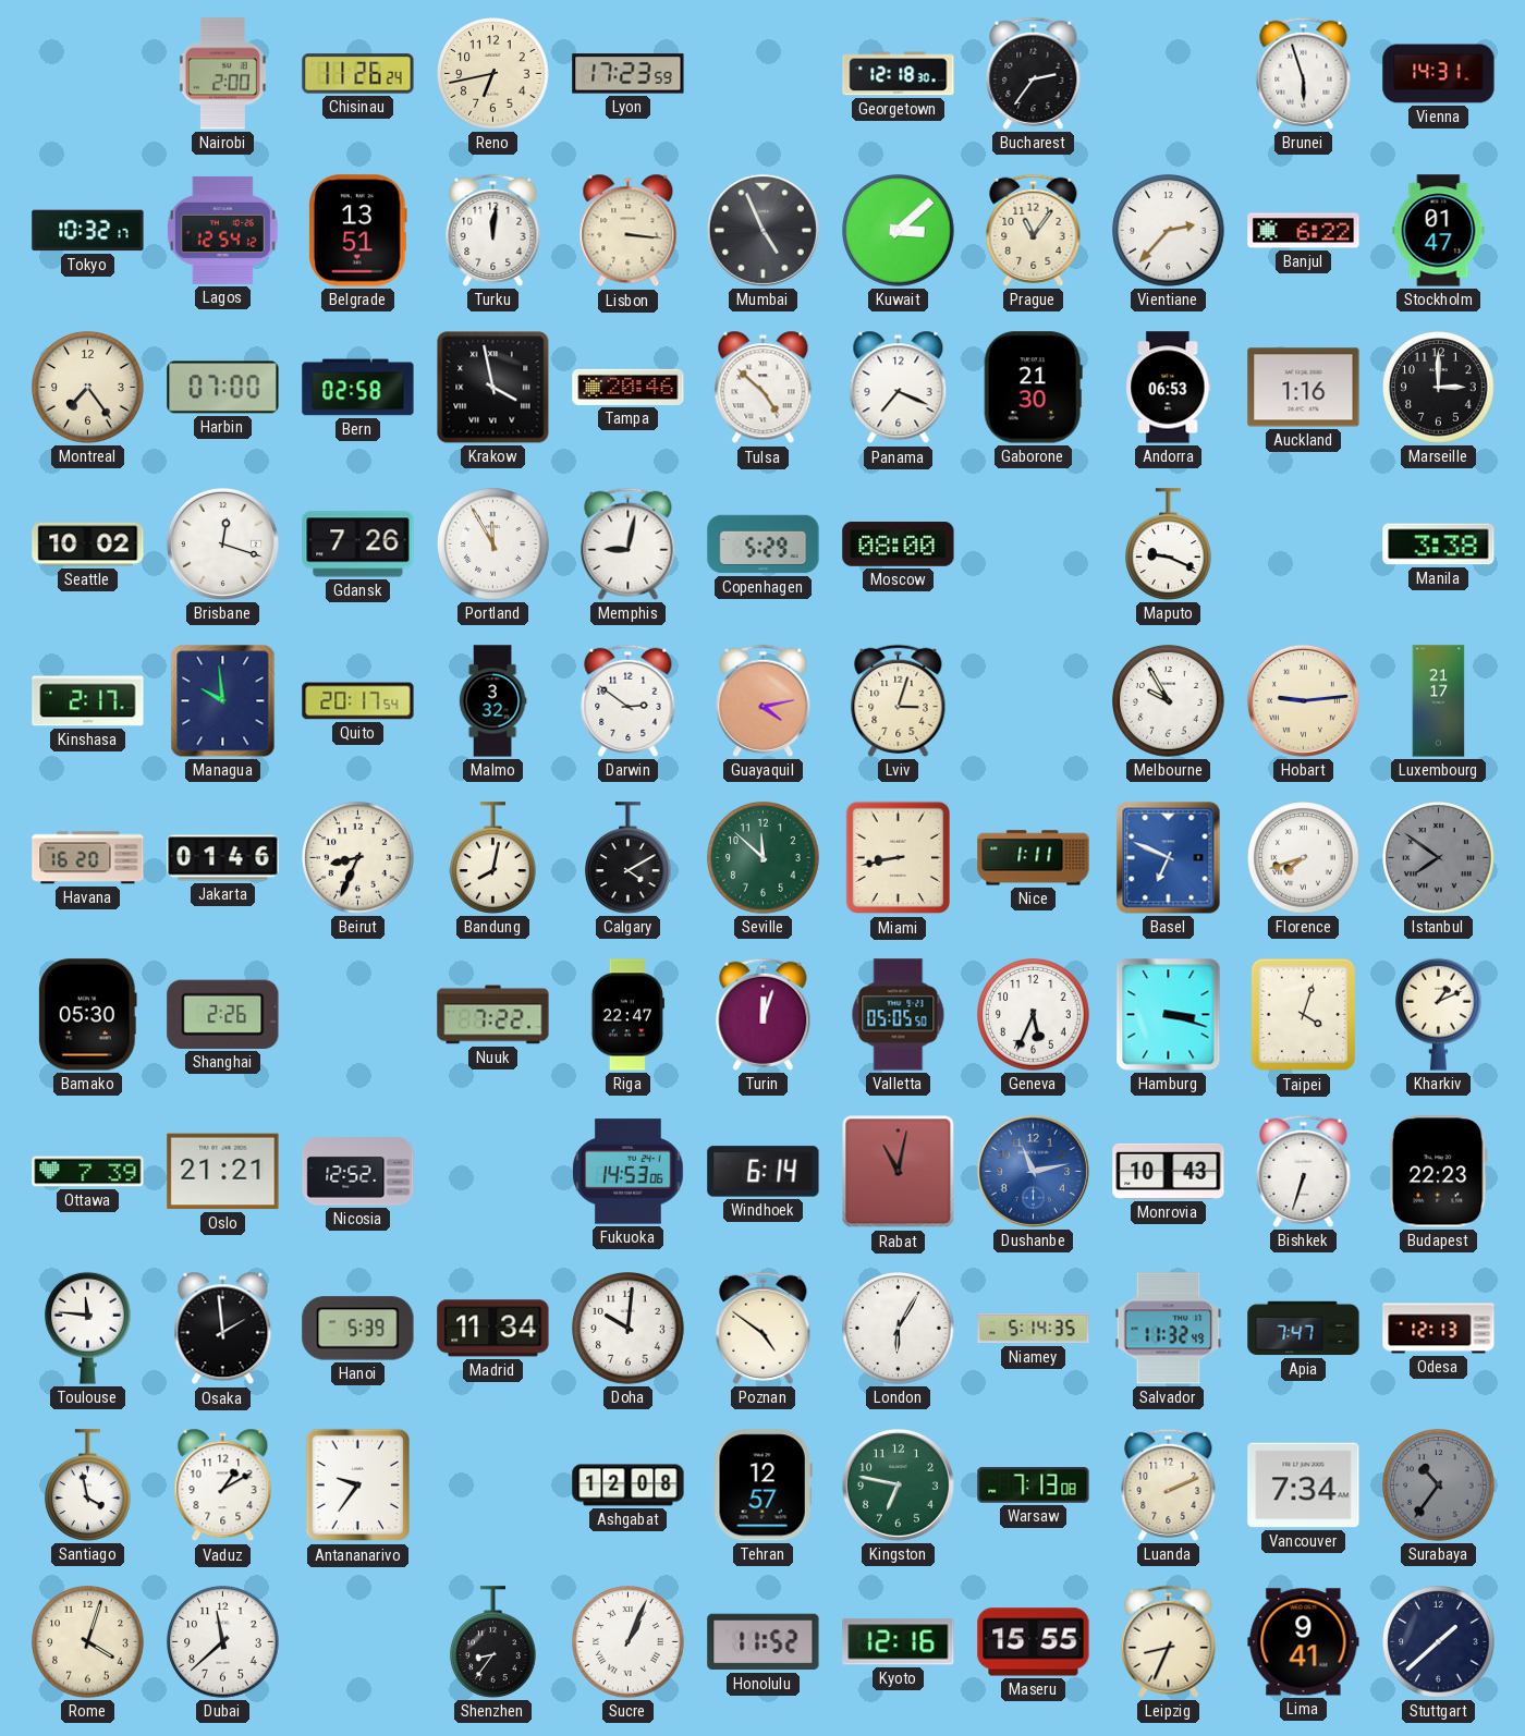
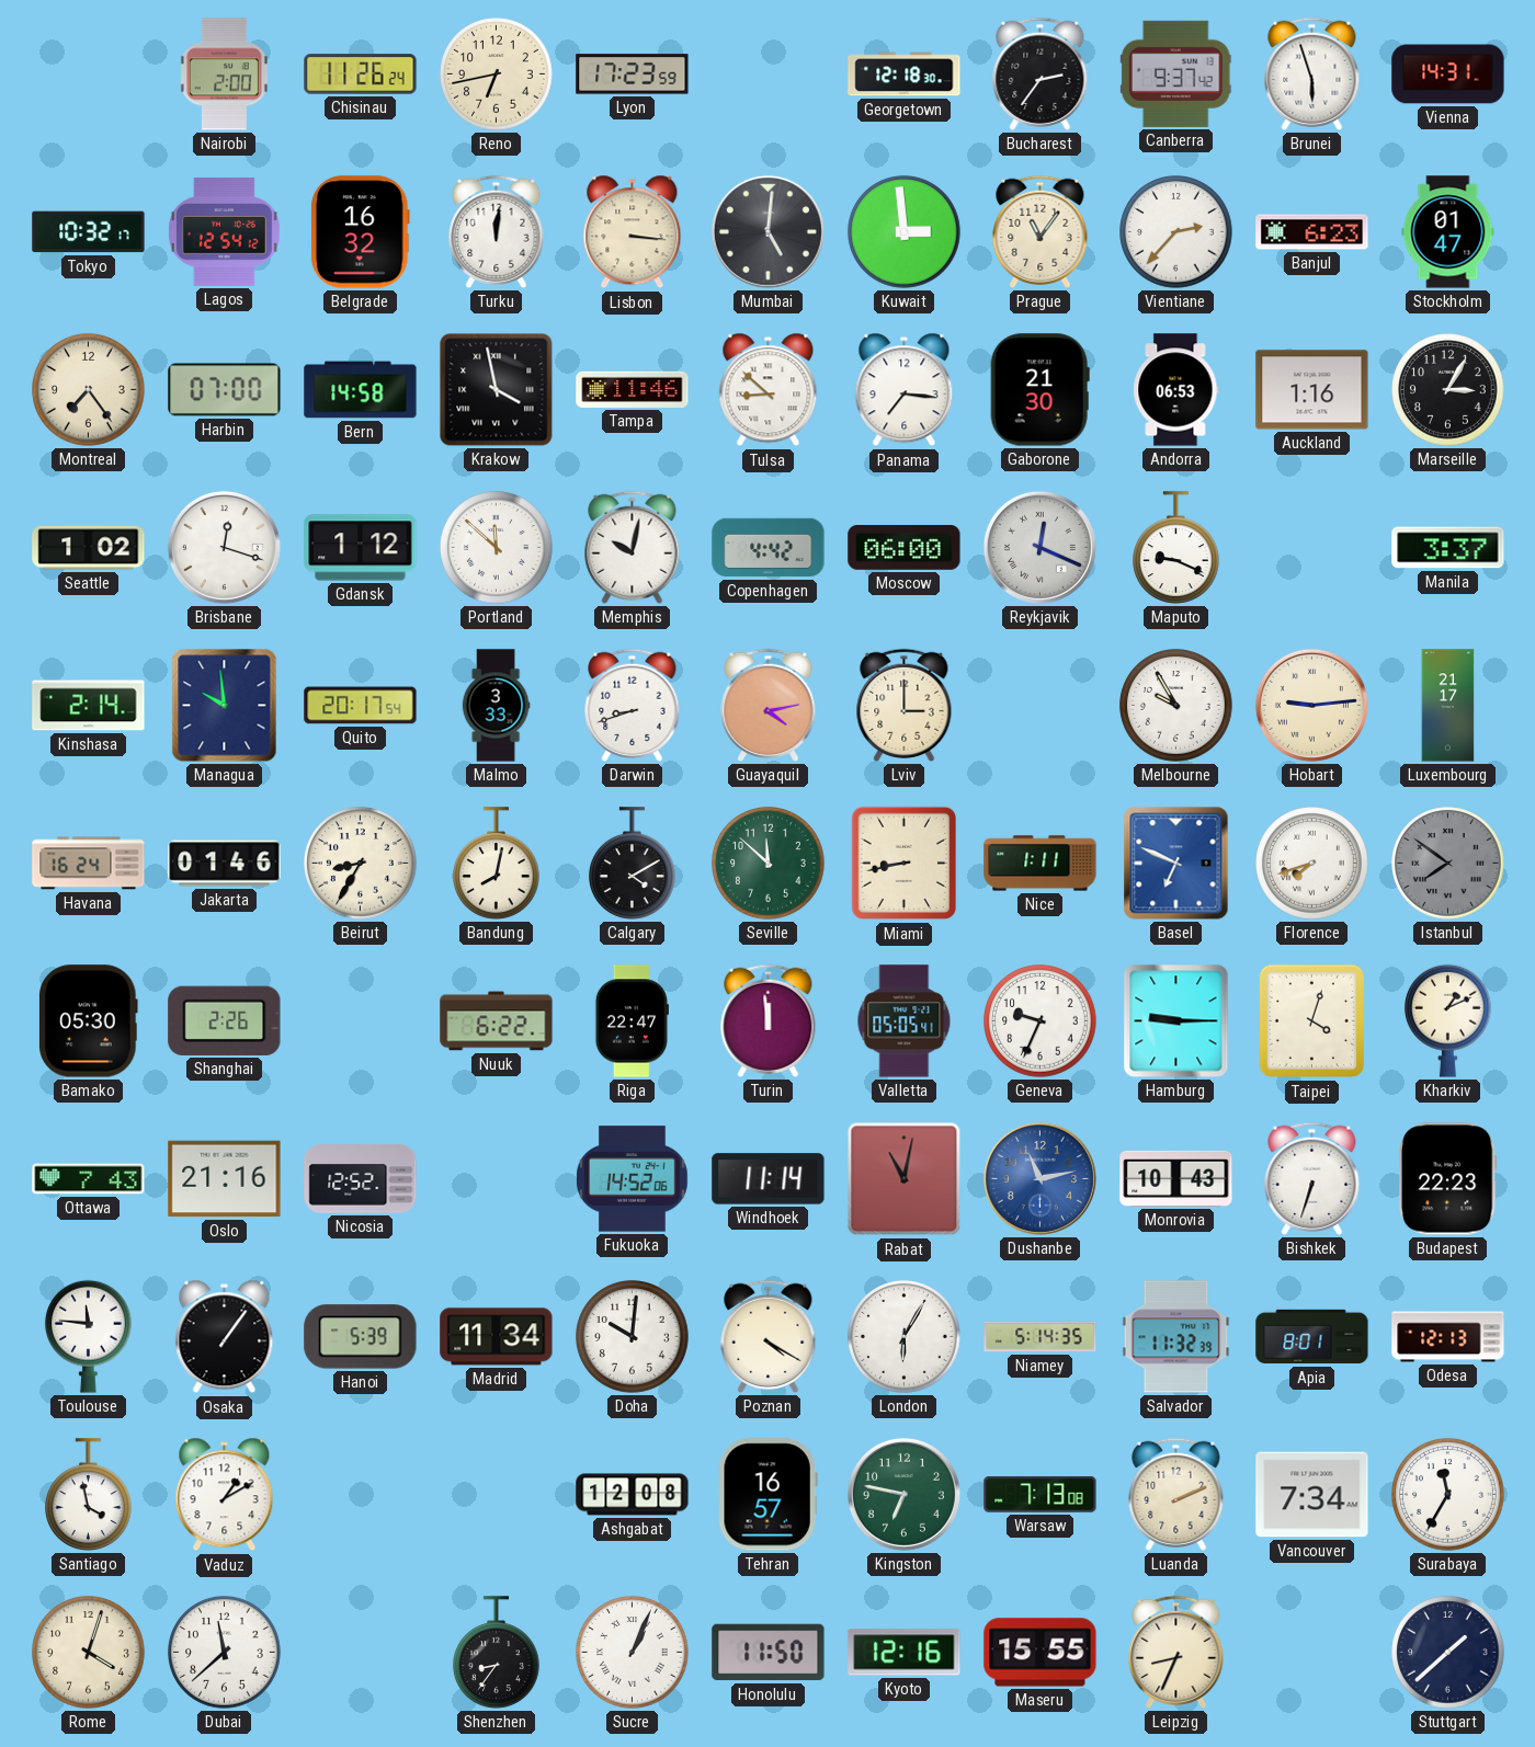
Canberra: none -> 9:37 (1175, 73)
Belgrade: 13:51 -> 16:32 (361, 232)
Mumbai: 4:56 -> 5:01 (768, 231)
Kuwait: 3:08 -> 2:59 (905, 232)
Banjul: 6:22 -> 6:23 (1312, 232)
Bern: 02:58 -> 14:58 (361, 390)
Tampa: 20:46 -> 11:46 (633, 389)
Tulsa: 4:52 -> 8:52 (769, 390)
Panama: 7:19 -> 7:16 (905, 390)
Marseille: 3:00 -> 3:05 (1448, 390)
Seattle: 10:02 -> 1:02 (89, 548)
Gdansk: 7:26 -> 1:12 (361, 548)
Portland: 11:55 -> 11:52 (497, 548)
Memphis: 9:02 -> 10:02 (633, 547)
Copenhagen: 5:29 -> 4:42 (769, 548)
Moscow: 08:00 -> 06:00 (905, 548)
Reykjavik: none -> 12:19 (1039, 547)
Manila: 3:38 -> 3:37 (1448, 548)
Kinshasa: 2:17 -> 2:14 (89, 706)
Malmo: 3:32 -> 3:33 (496, 706)
Darwin: 2:51 -> 8:42 (633, 705)
Lviv: 3:03 -> 3:00 (905, 705)
Havana: 16:20 -> 16:24 (89, 864)
Beirut: 8:34 -> 8:35 (361, 864)
Nuuk: 7:22 -> 6:22 (497, 1021)
Turin: 12:03 -> 11:59 (769, 1020)
Valletta: 05:05:50 -> 05:05:41 (905, 1021)
Geneva: 5:34 -> 9:34 (1041, 1021)
Hamburg: 3:18 -> 9:15 (1176, 1021)
Ottawa: 7:39 -> 7:43 (89, 1179)
Oslo: 21:21 -> 21:16 (225, 1179)
Fukuoka: 14:53 -> 14:52 (633, 1179)
Windhoek: 6:14 -> 11:14 (769, 1179)
Osaka: 1:59 -> 1:06 (225, 1337)
Poznan: 4:51 -> 4:20 (769, 1336)
Salvador: 11:32:49 -> 11:32:39 (1176, 1337)
Apia: 7:47 -> 8:01 (1312, 1337)
Antananarivo: 9:36 -> none (357, 1486)
Tehran: 12:57 -> 16:57 (768, 1495)
Surabaya: 10:36 -> 11:35 (1448, 1495)
Surabaya dial: grey -> white (1448, 1495)
Honolulu: 11:52 -> 11:50 (769, 1653)
Lima: 9:41 -> none (1304, 1642)
